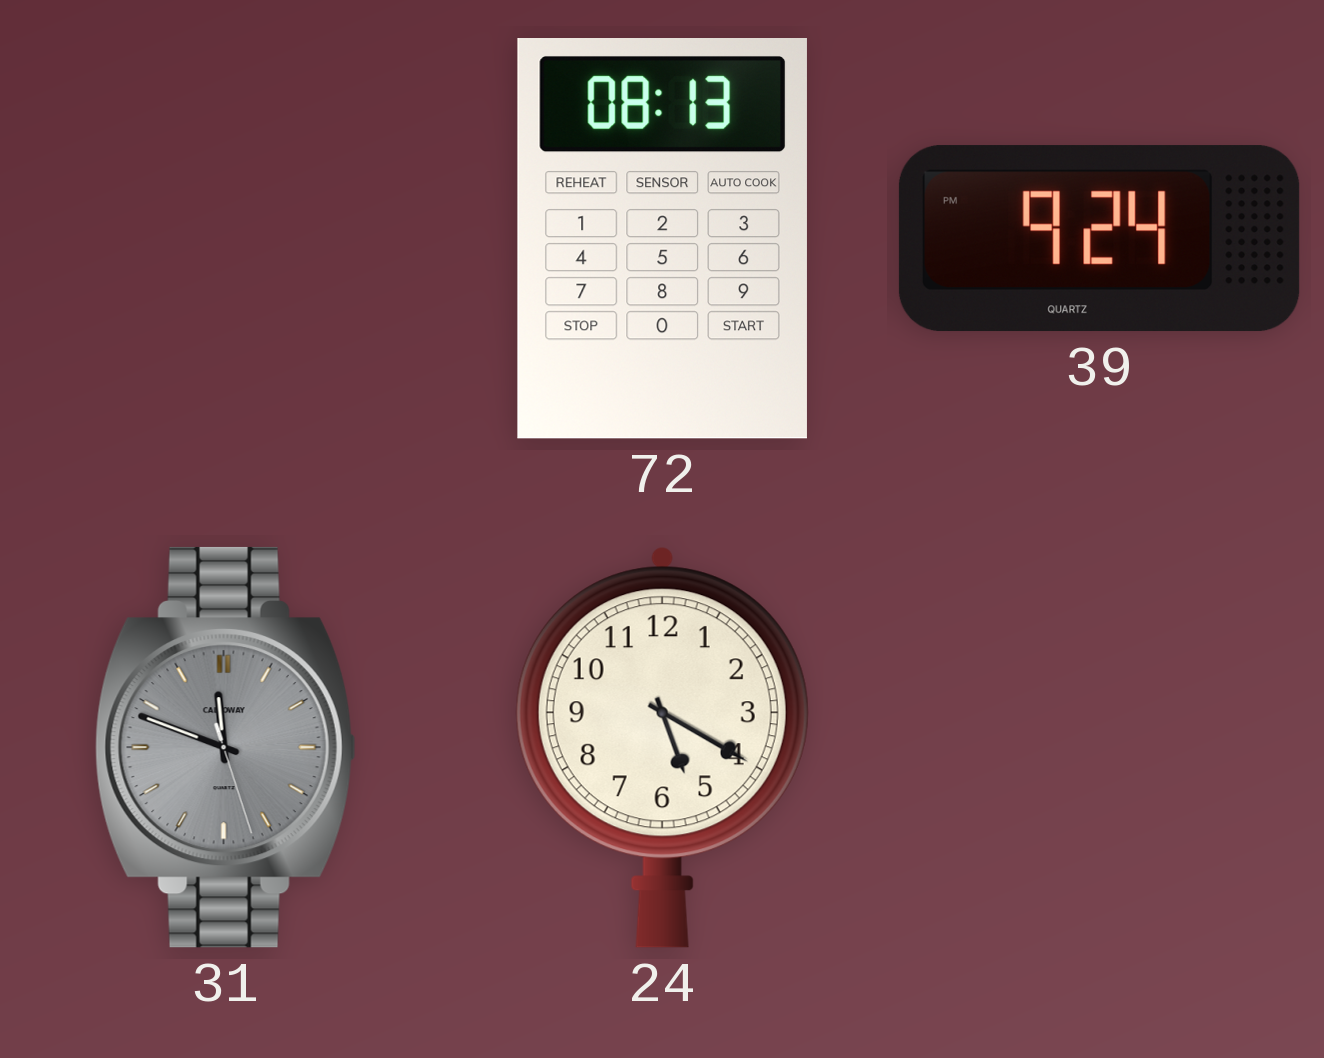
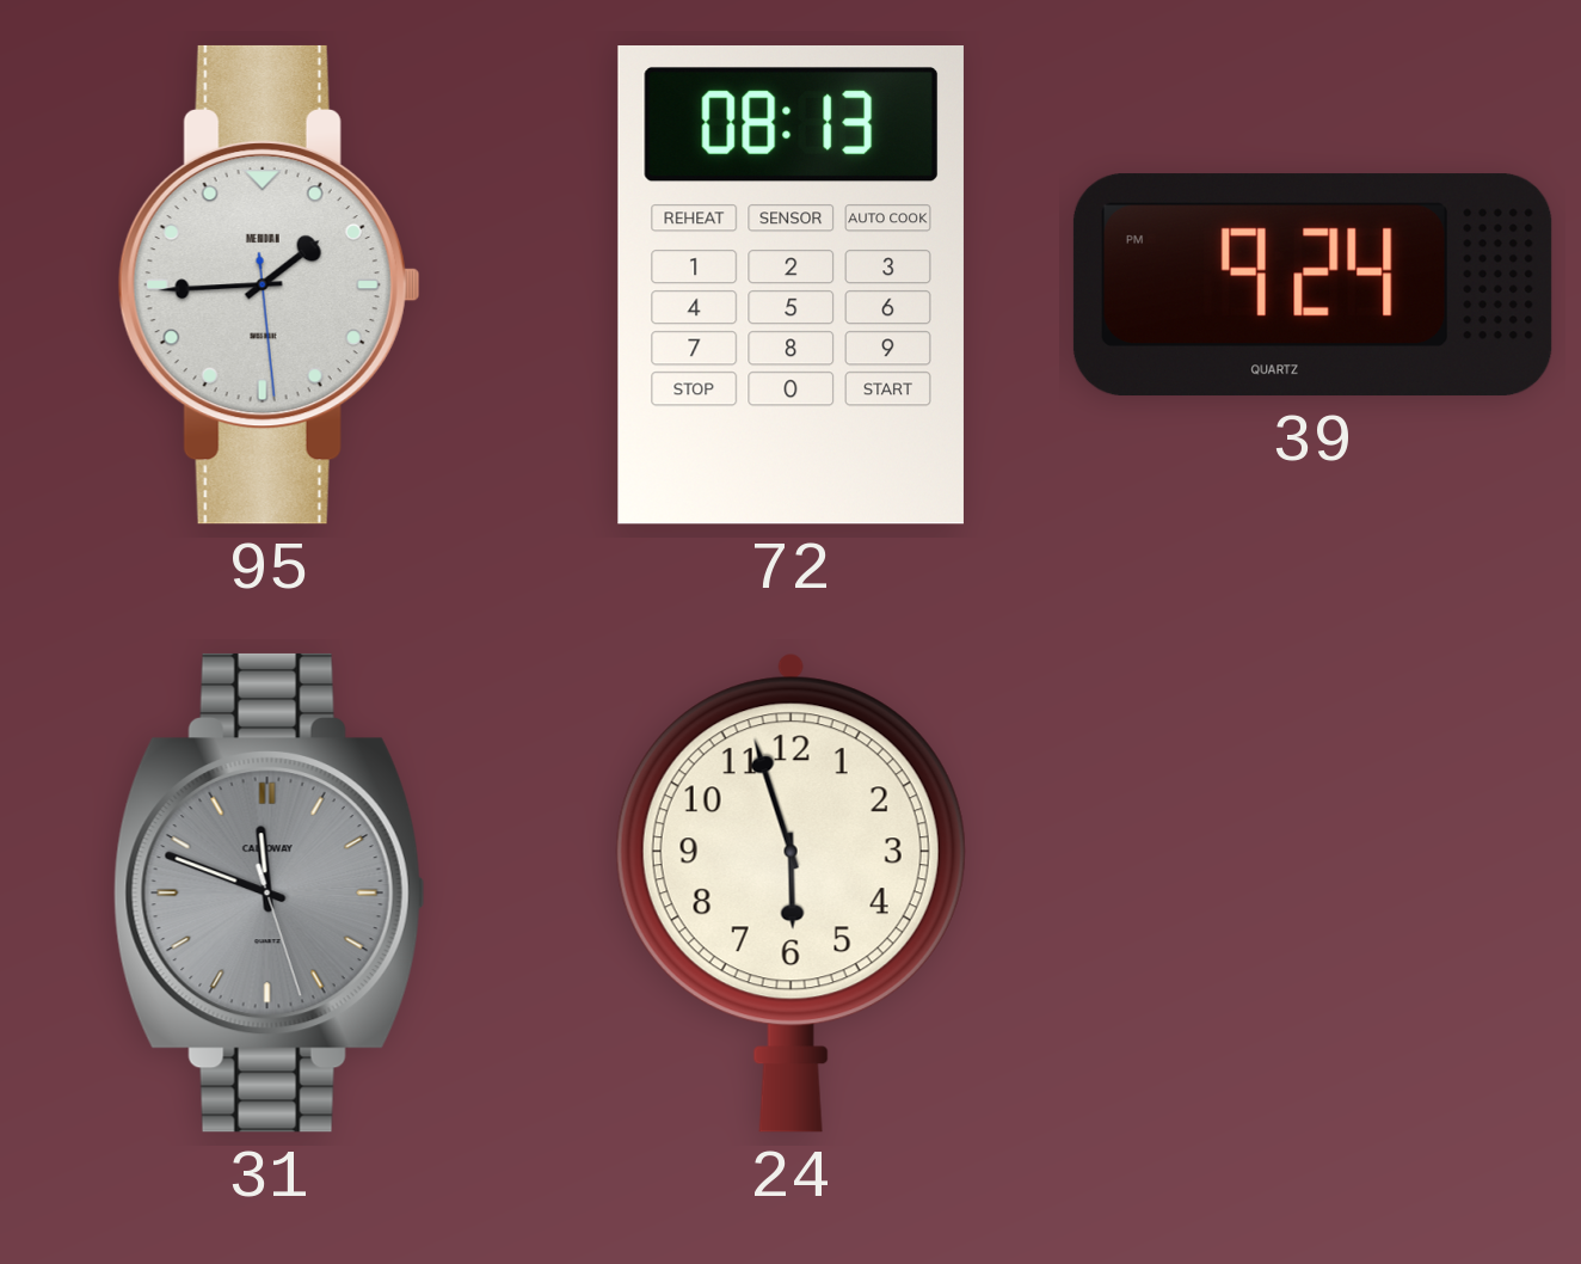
95: none -> 1:44 (269, 284)
24: 5:20 -> 5:57 (790, 892)
